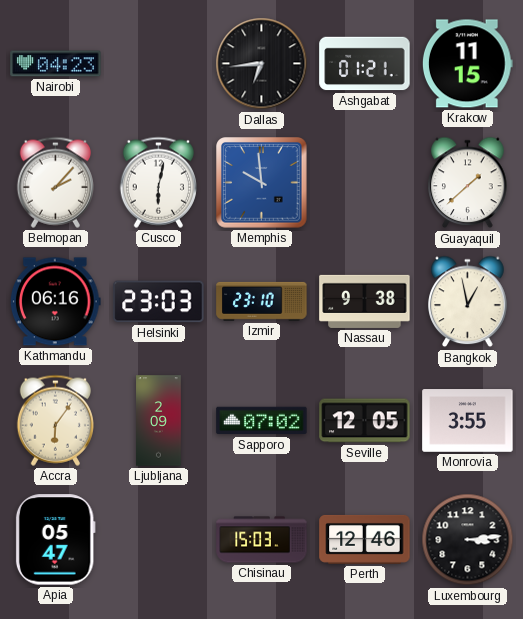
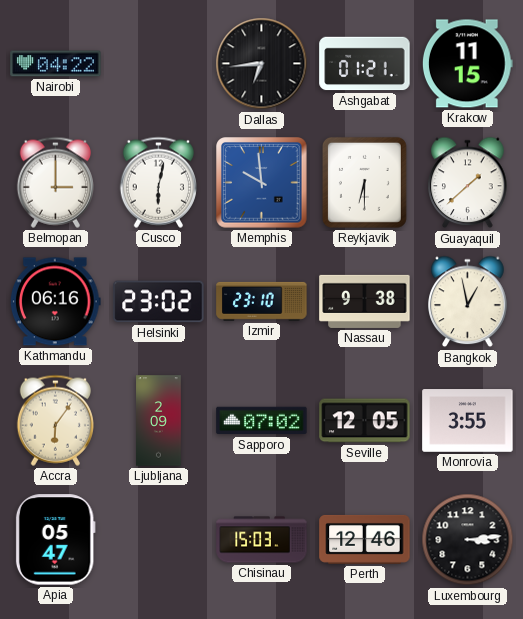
Nairobi: 04:23 -> 04:22 (56, 64)
Belmopan: 2:07 -> 3:00 (55, 182)
Reykjavik: none -> 6:30 (364, 182)
Helsinki: 23:03 -> 23:02 (159, 302)
